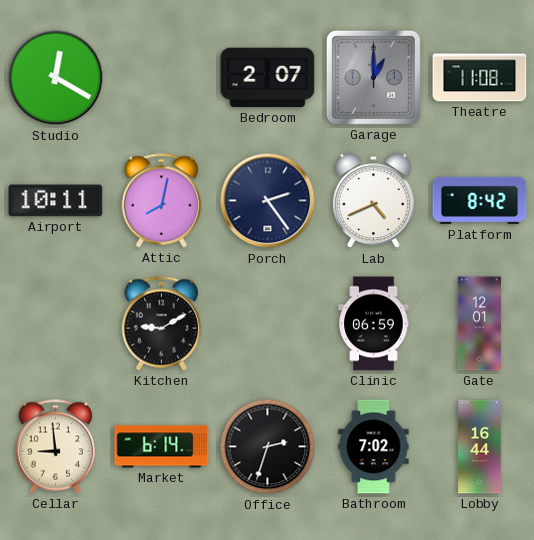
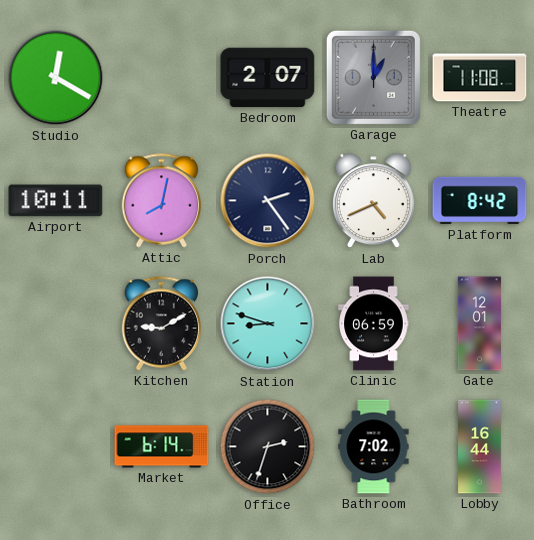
Station: none -> 8:48 (268, 324)
Cellar: 8:59 -> none (55, 447)
